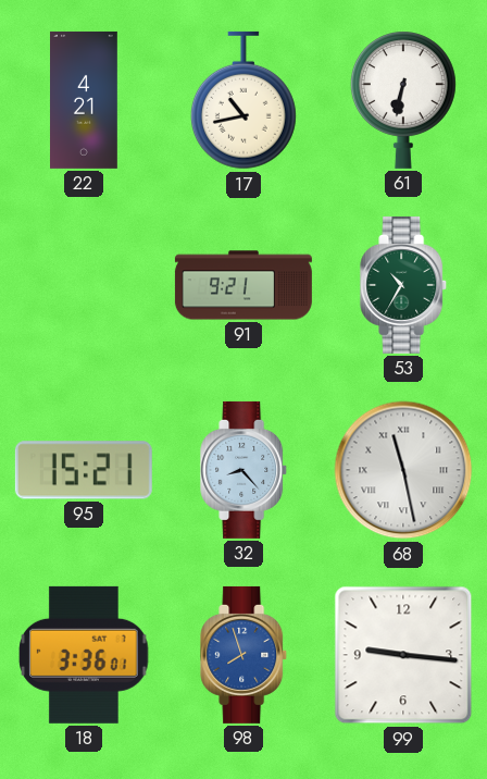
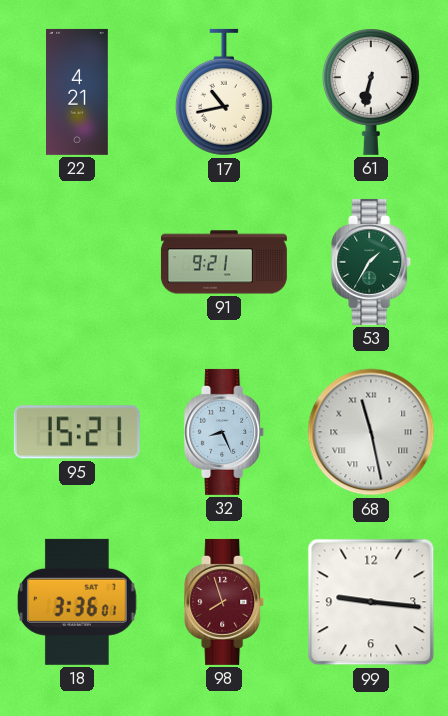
53: 10:35 -> 1:35 (372, 262)
32: 8:23 -> 8:26 (225, 432)
98 dial: blue -> burgundy (225, 602)
